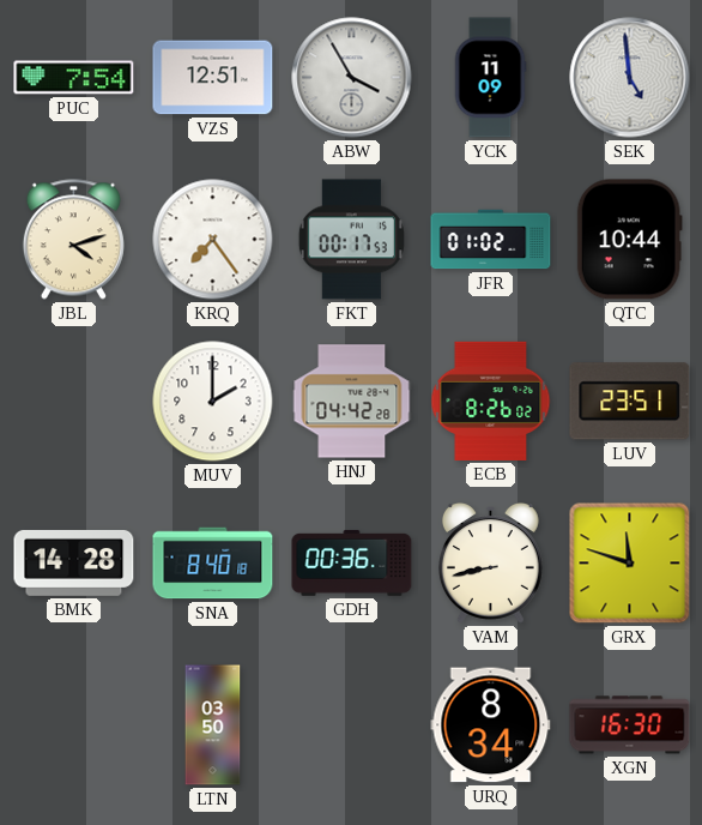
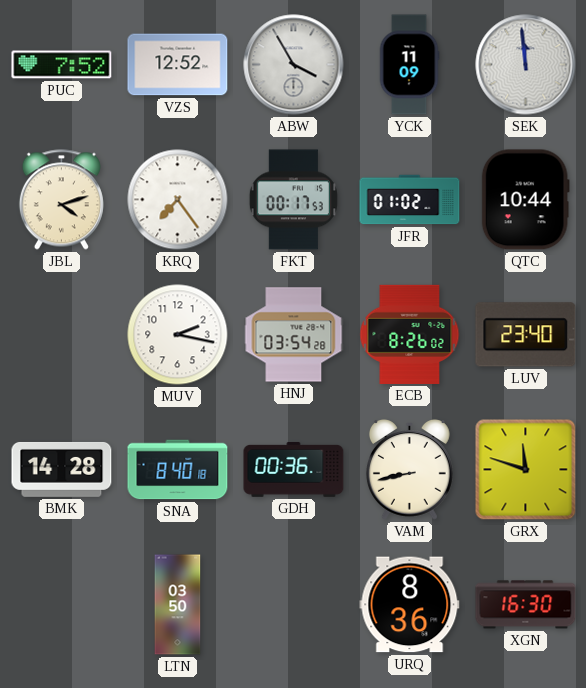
PUC: 7:54 -> 7:52 (62, 65)
VZS: 12:51 -> 12:52 (178, 65)
SEK: 4:59 -> 11:59 (526, 65)
MUV: 2:00 -> 2:17 (178, 335)
HNJ: 04:42 -> 03:54 (294, 335)
LUV: 23:51 -> 23:40 (526, 335)
URQ: 8:34 -> 8:36 (410, 605)
